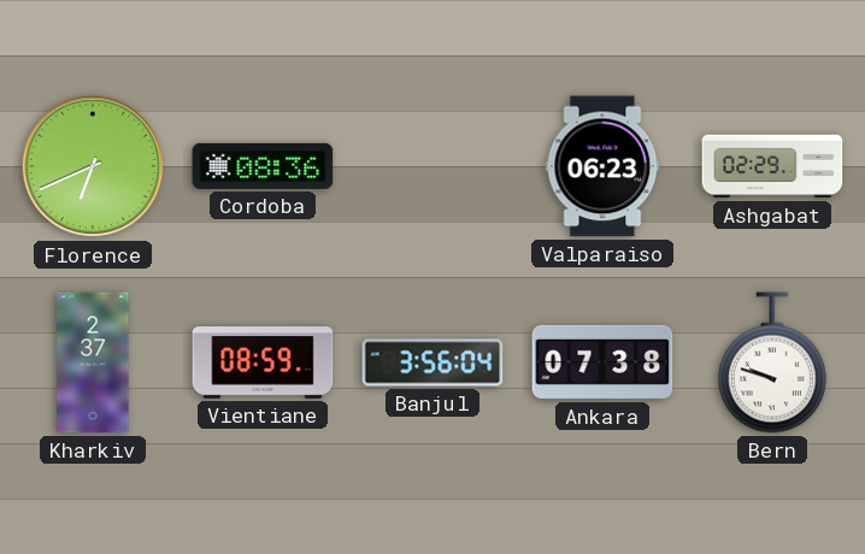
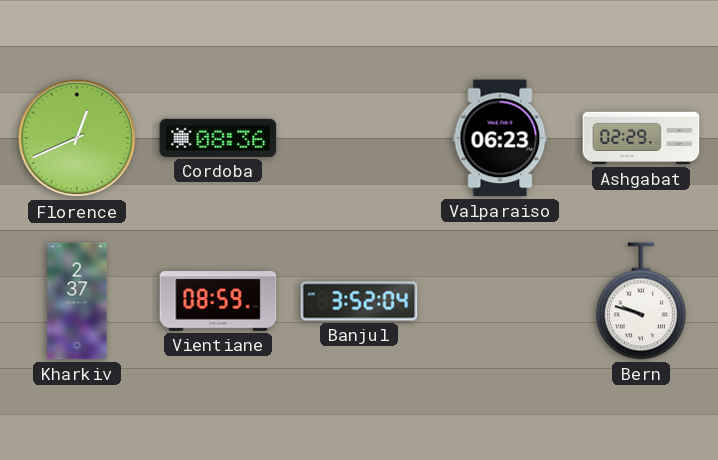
Florence: 6:41 -> 12:41 (77, 138)
Banjul: 3:56 -> 3:52 (359, 301)
Ankara: 07:38 -> none (602, 363)
